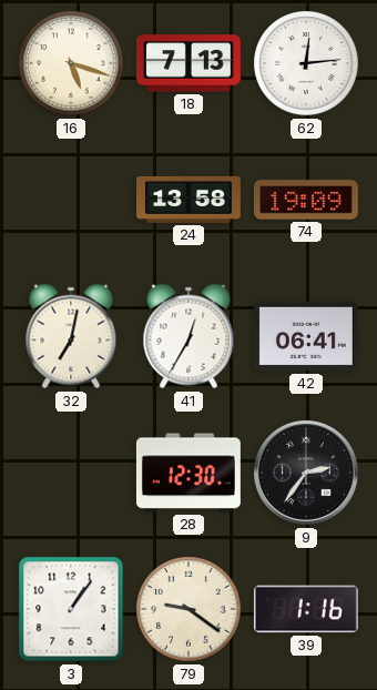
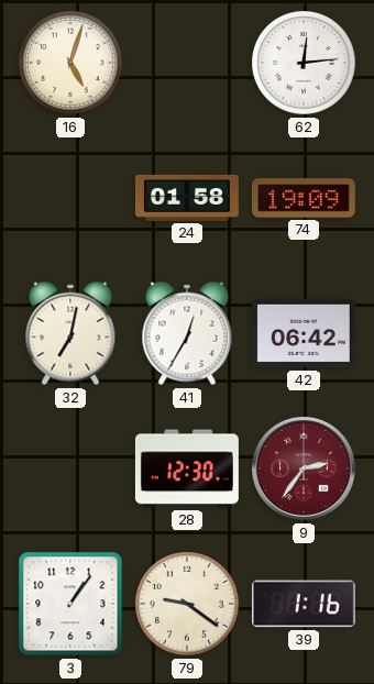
16: 5:18 -> 5:03 (70, 63)
18: 7:13 -> none (188, 63)
24: 13:58 -> 01:58 (187, 198)
42: 06:41 -> 06:42 (304, 333)
9 dial: black -> burgundy (304, 468)
